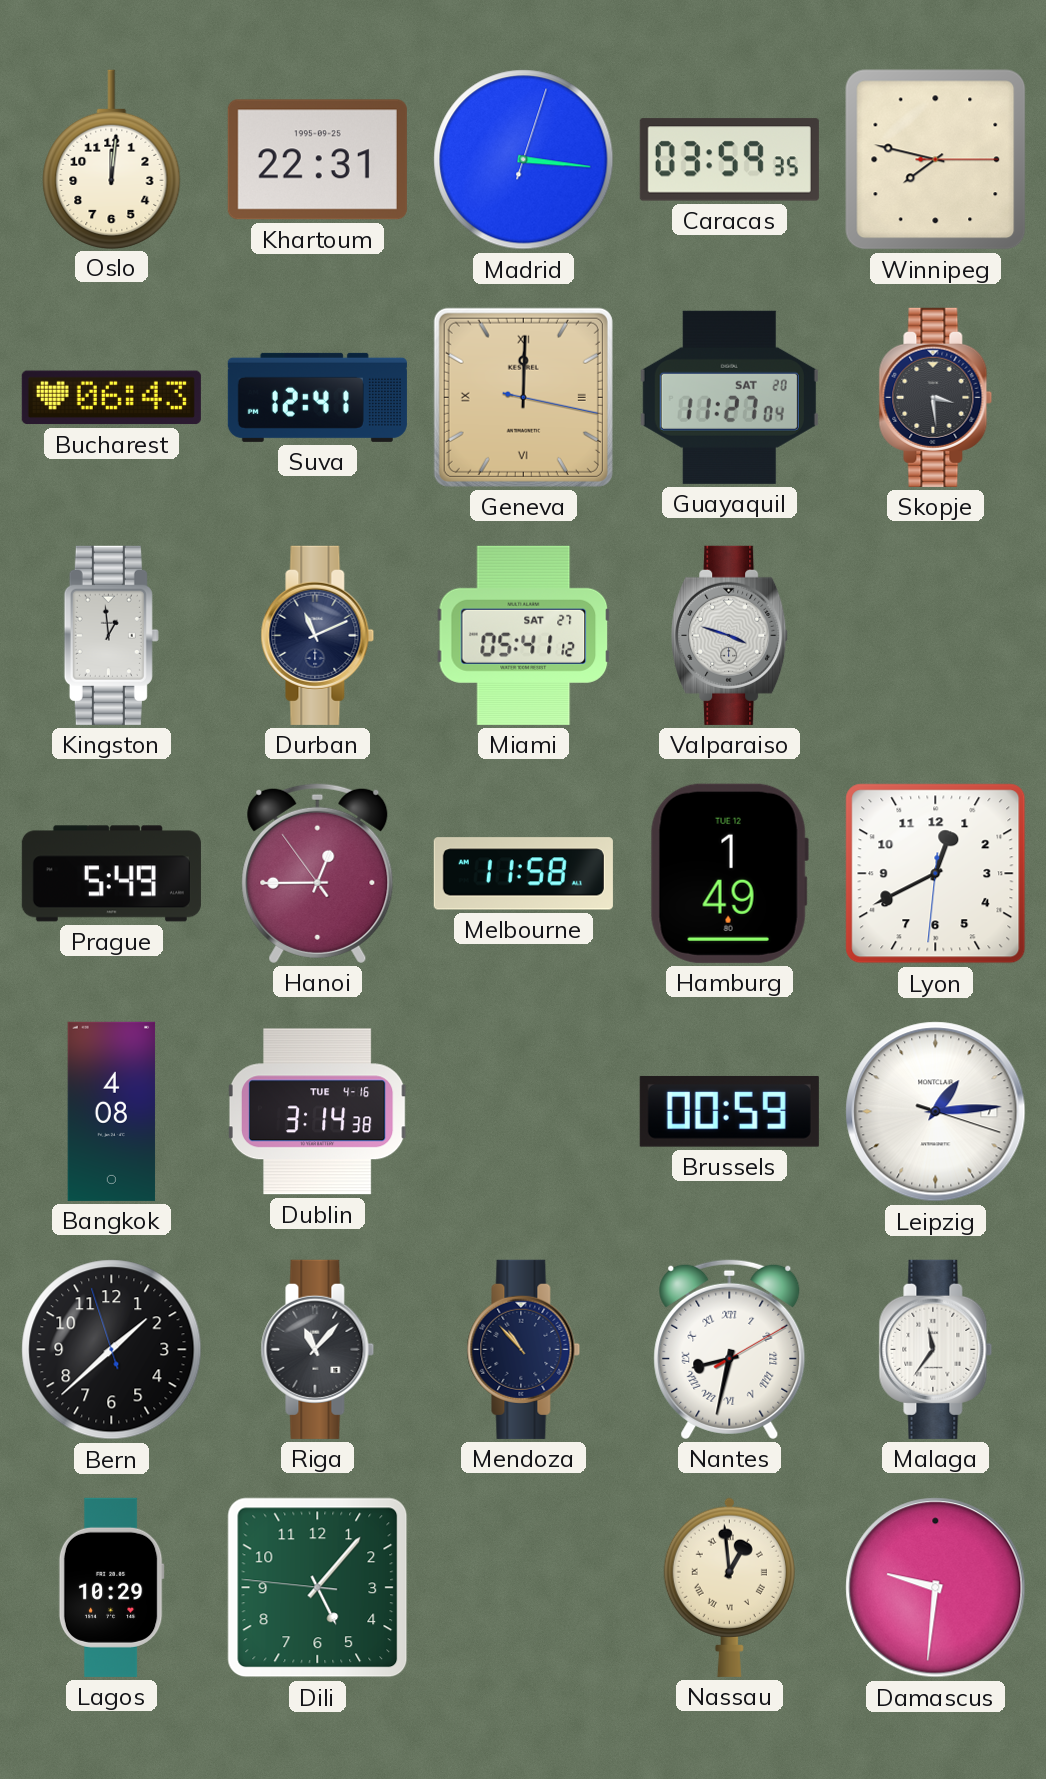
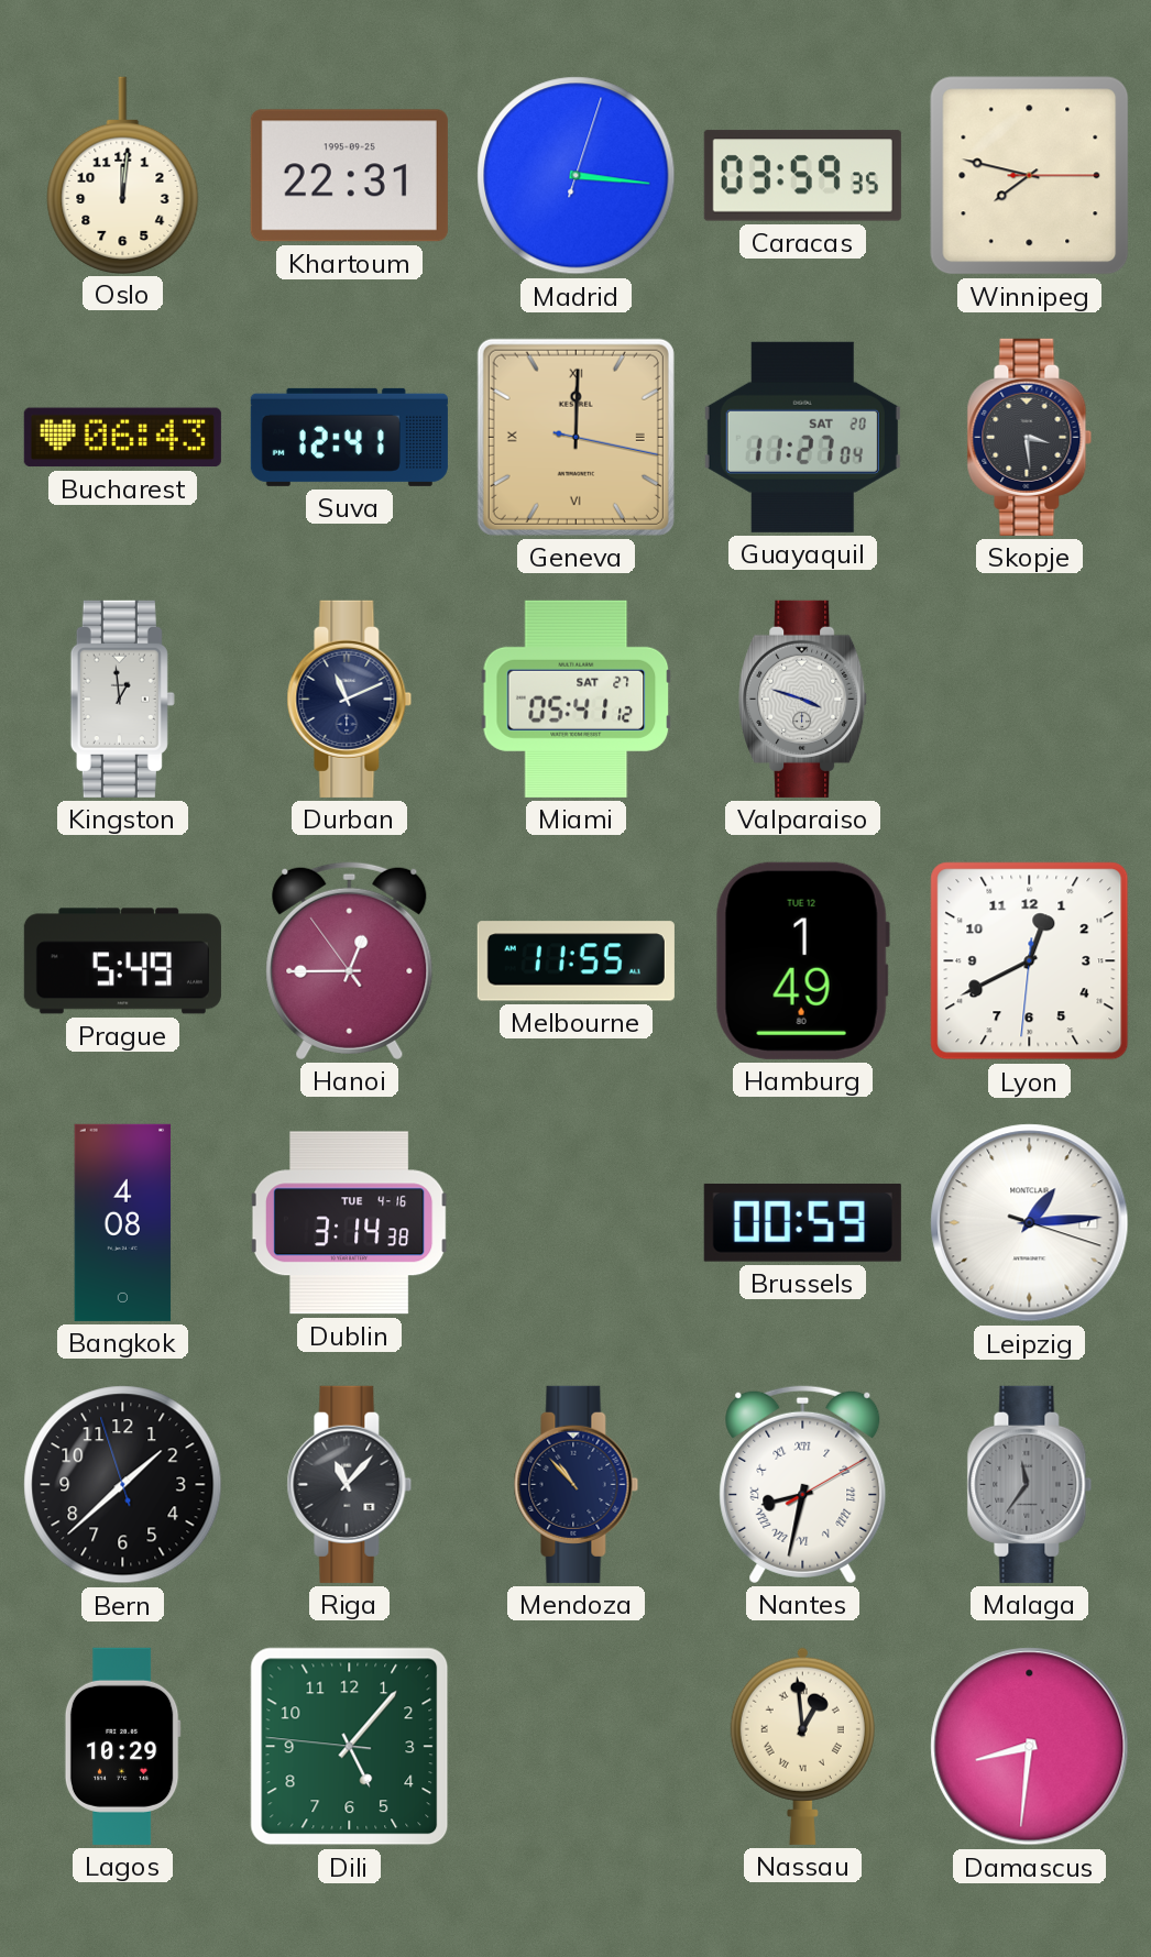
Melbourne: 11:58 -> 11:55 (575, 961)
Malaga dial: white -> grey (1030, 1484)
Damascus: 9:31 -> 8:31 (1030, 1747)
